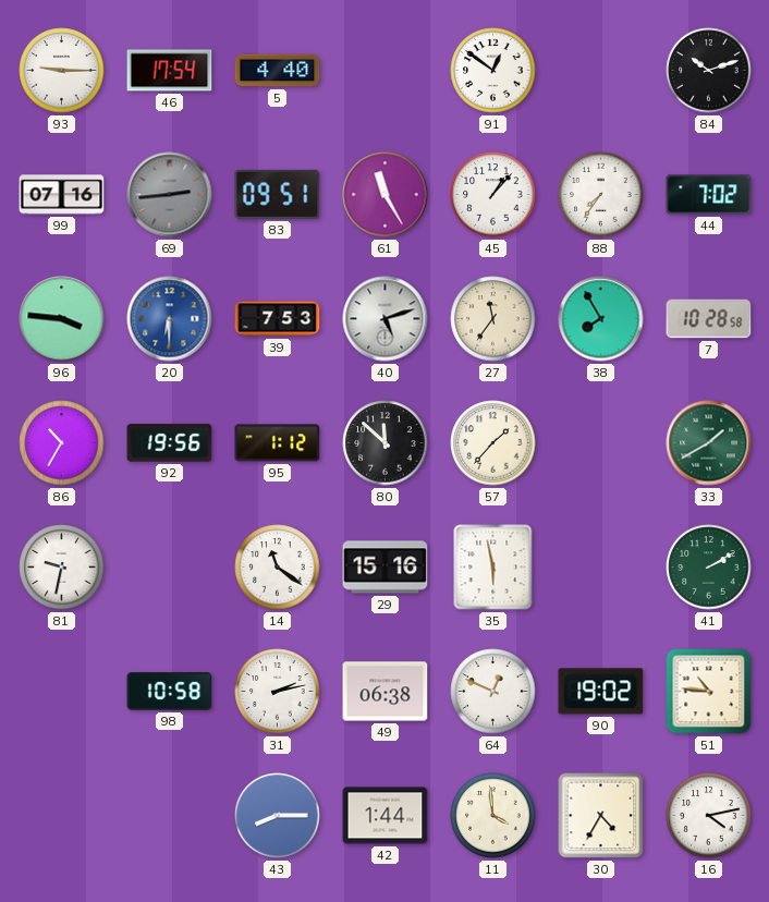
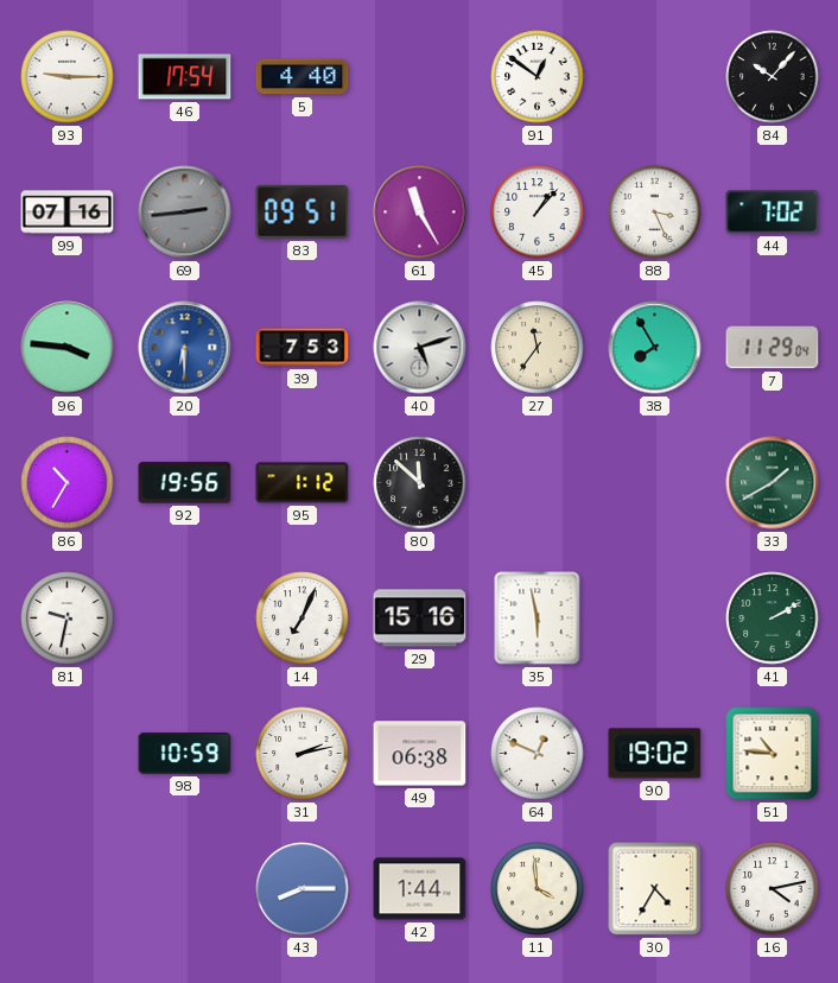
84: 10:12 -> 10:07 (773, 77)
88: 7:36 -> 3:26 (655, 213)
7: 10:28 -> 11:29 (773, 348)
57: 1:37 -> none (493, 443)
14: 11:21 -> 7:04 (303, 619)
98: 10:58 -> 10:59 (185, 754)
